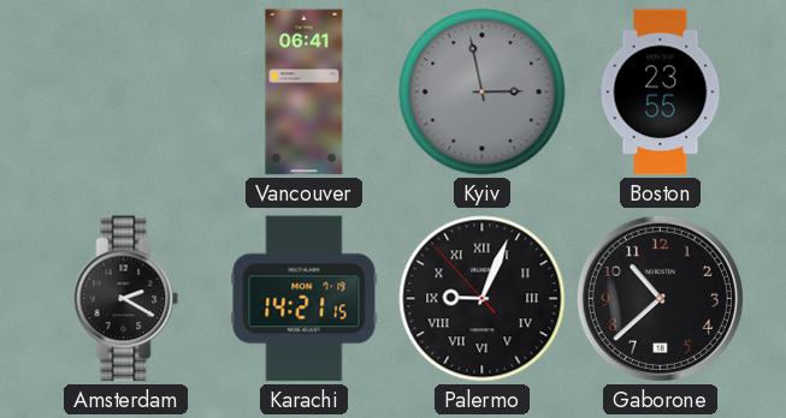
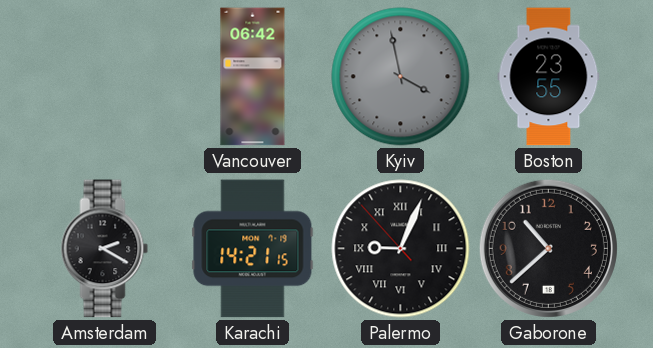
Vancouver: 06:41 -> 06:42 (253, 77)
Kyiv: 2:58 -> 3:58 (401, 77)
